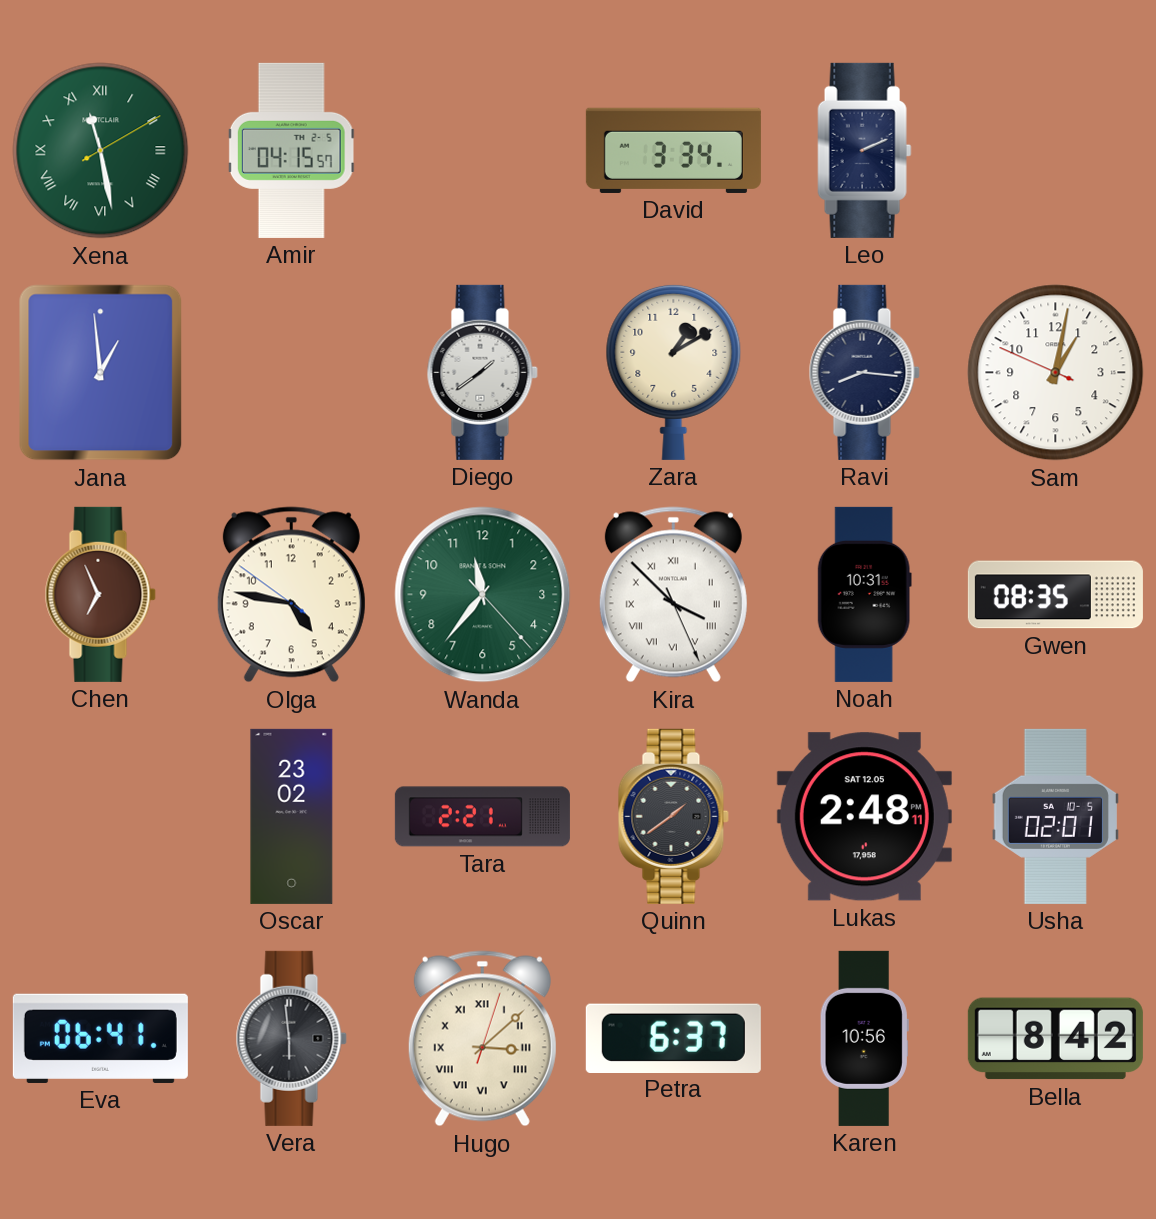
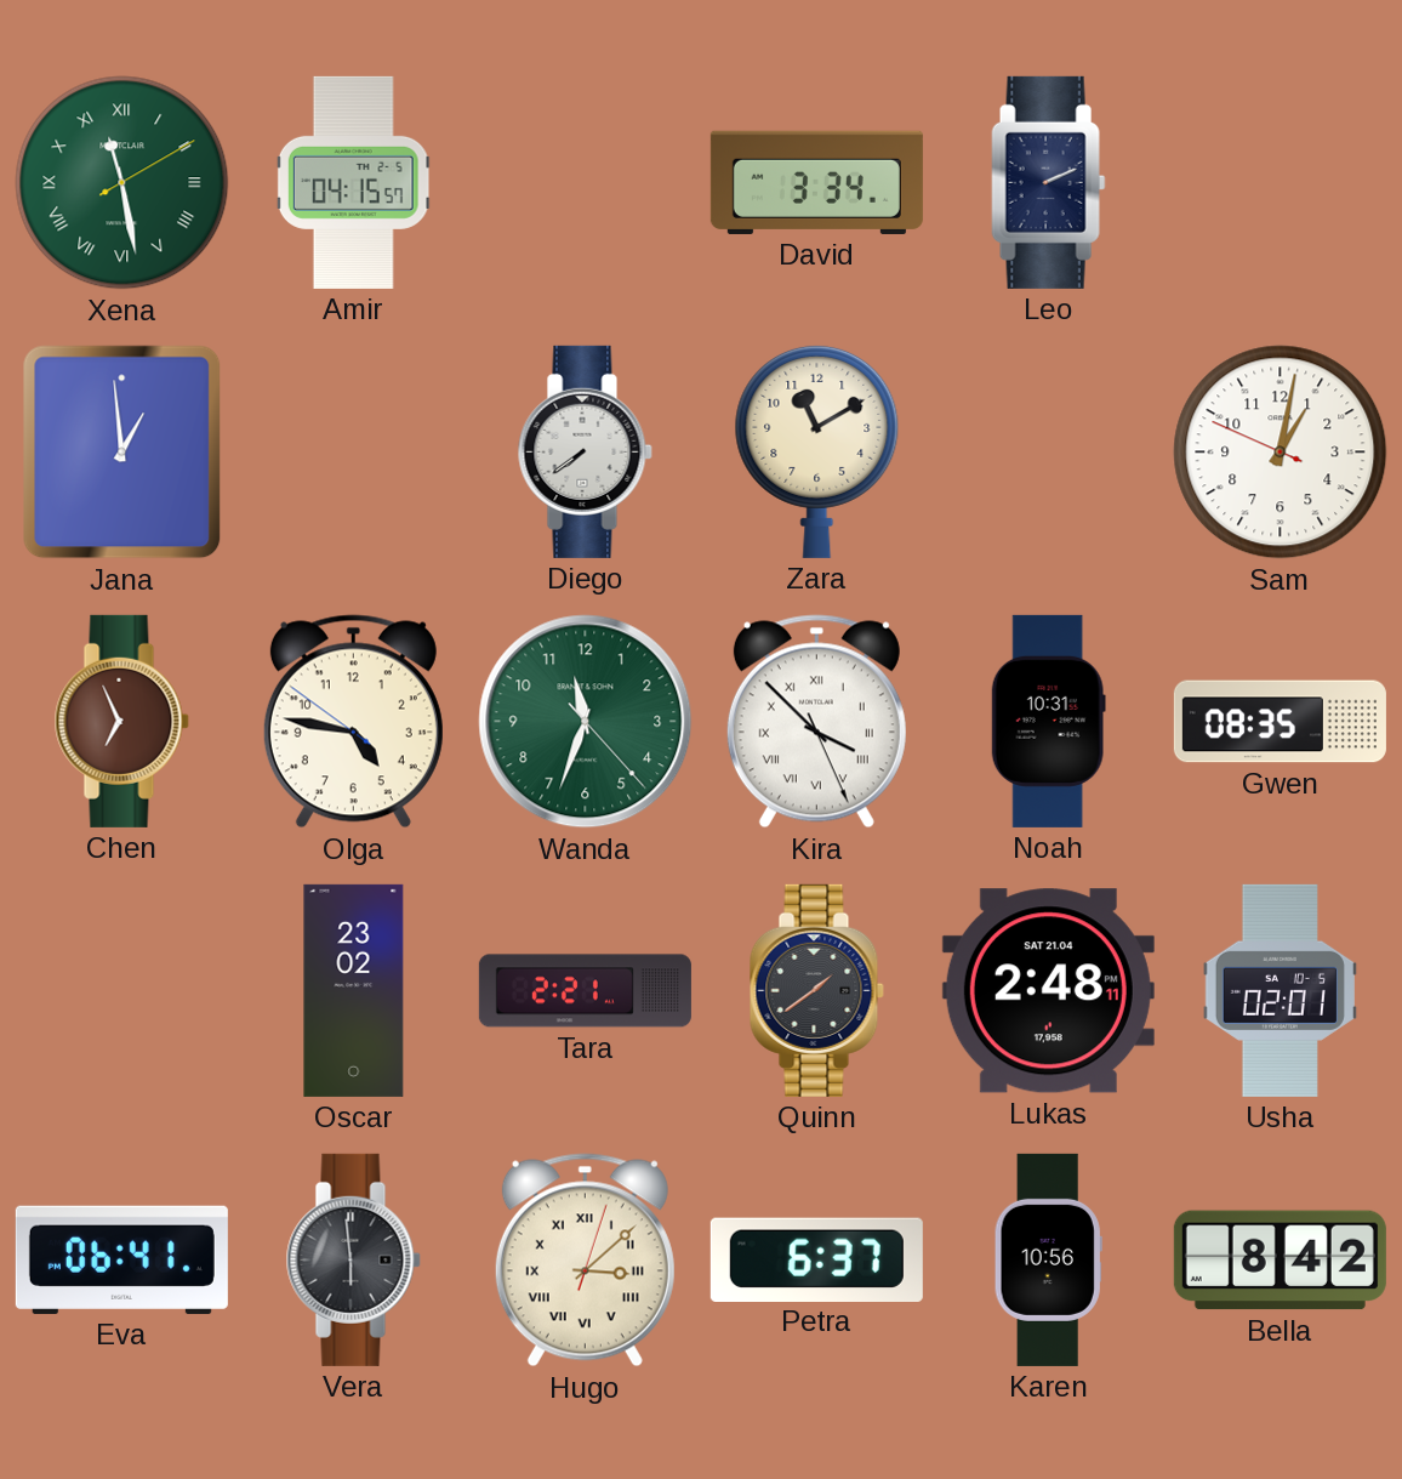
Diego: 1:39 -> 7:39 (585, 451)
Zara: 1:10 -> 11:10 (817, 451)
Ravi: 8:16 -> none (864, 372)
Wanda: 11:36 -> 11:33 (586, 722)
Lukas date: SAT 12.05 -> SAT 21.04 (1048, 991)
